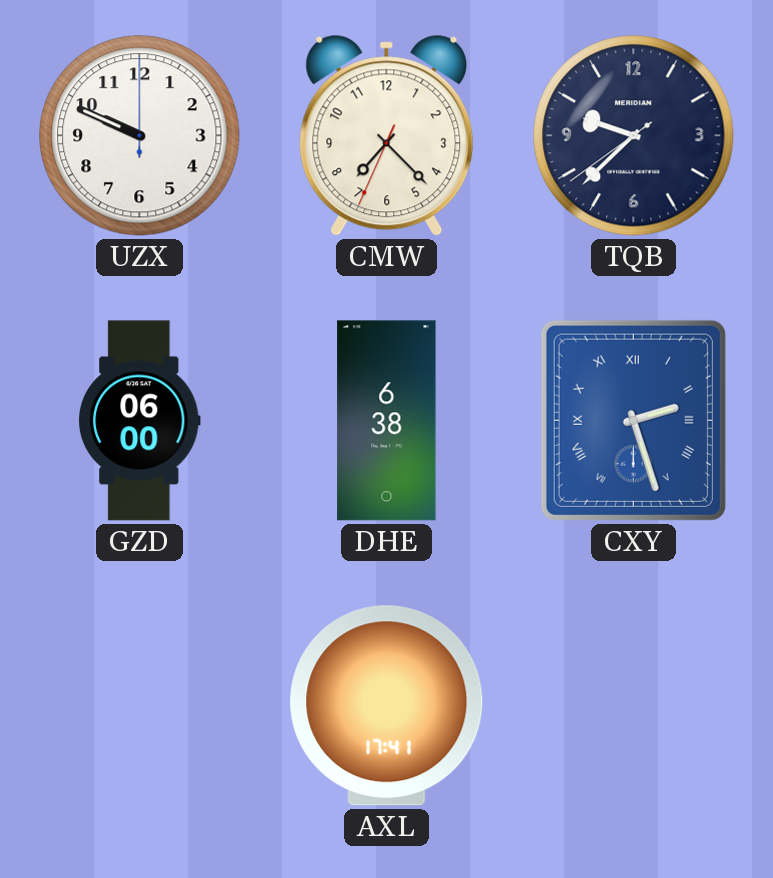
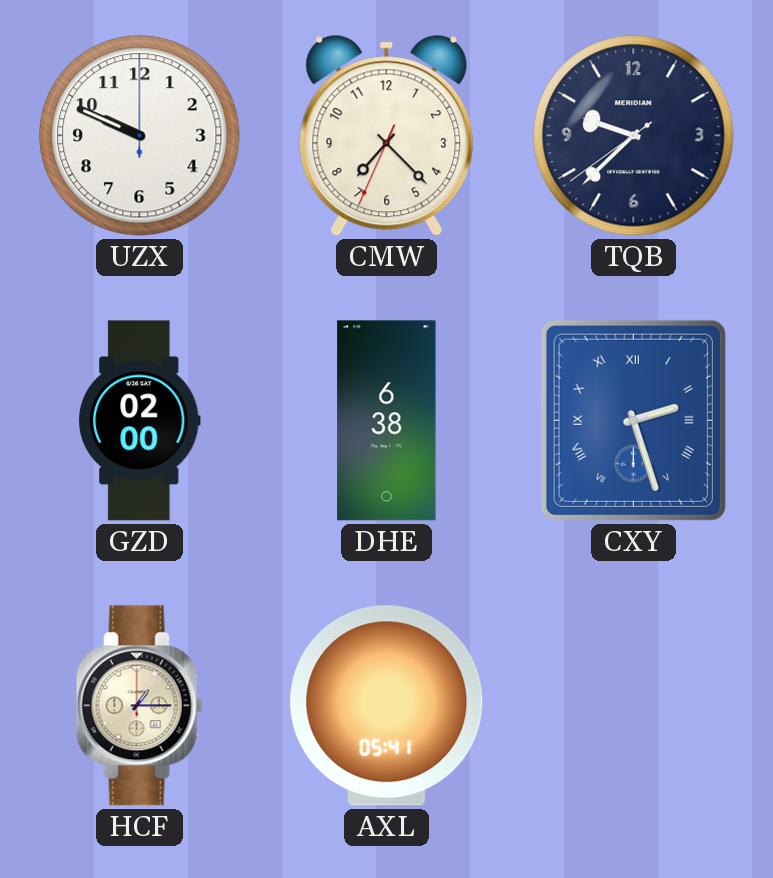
GZD: 06:00 -> 02:00 (139, 421)
HCF: none -> 1:15 (139, 706)
AXL: 17:41 -> 05:41 (387, 706)
